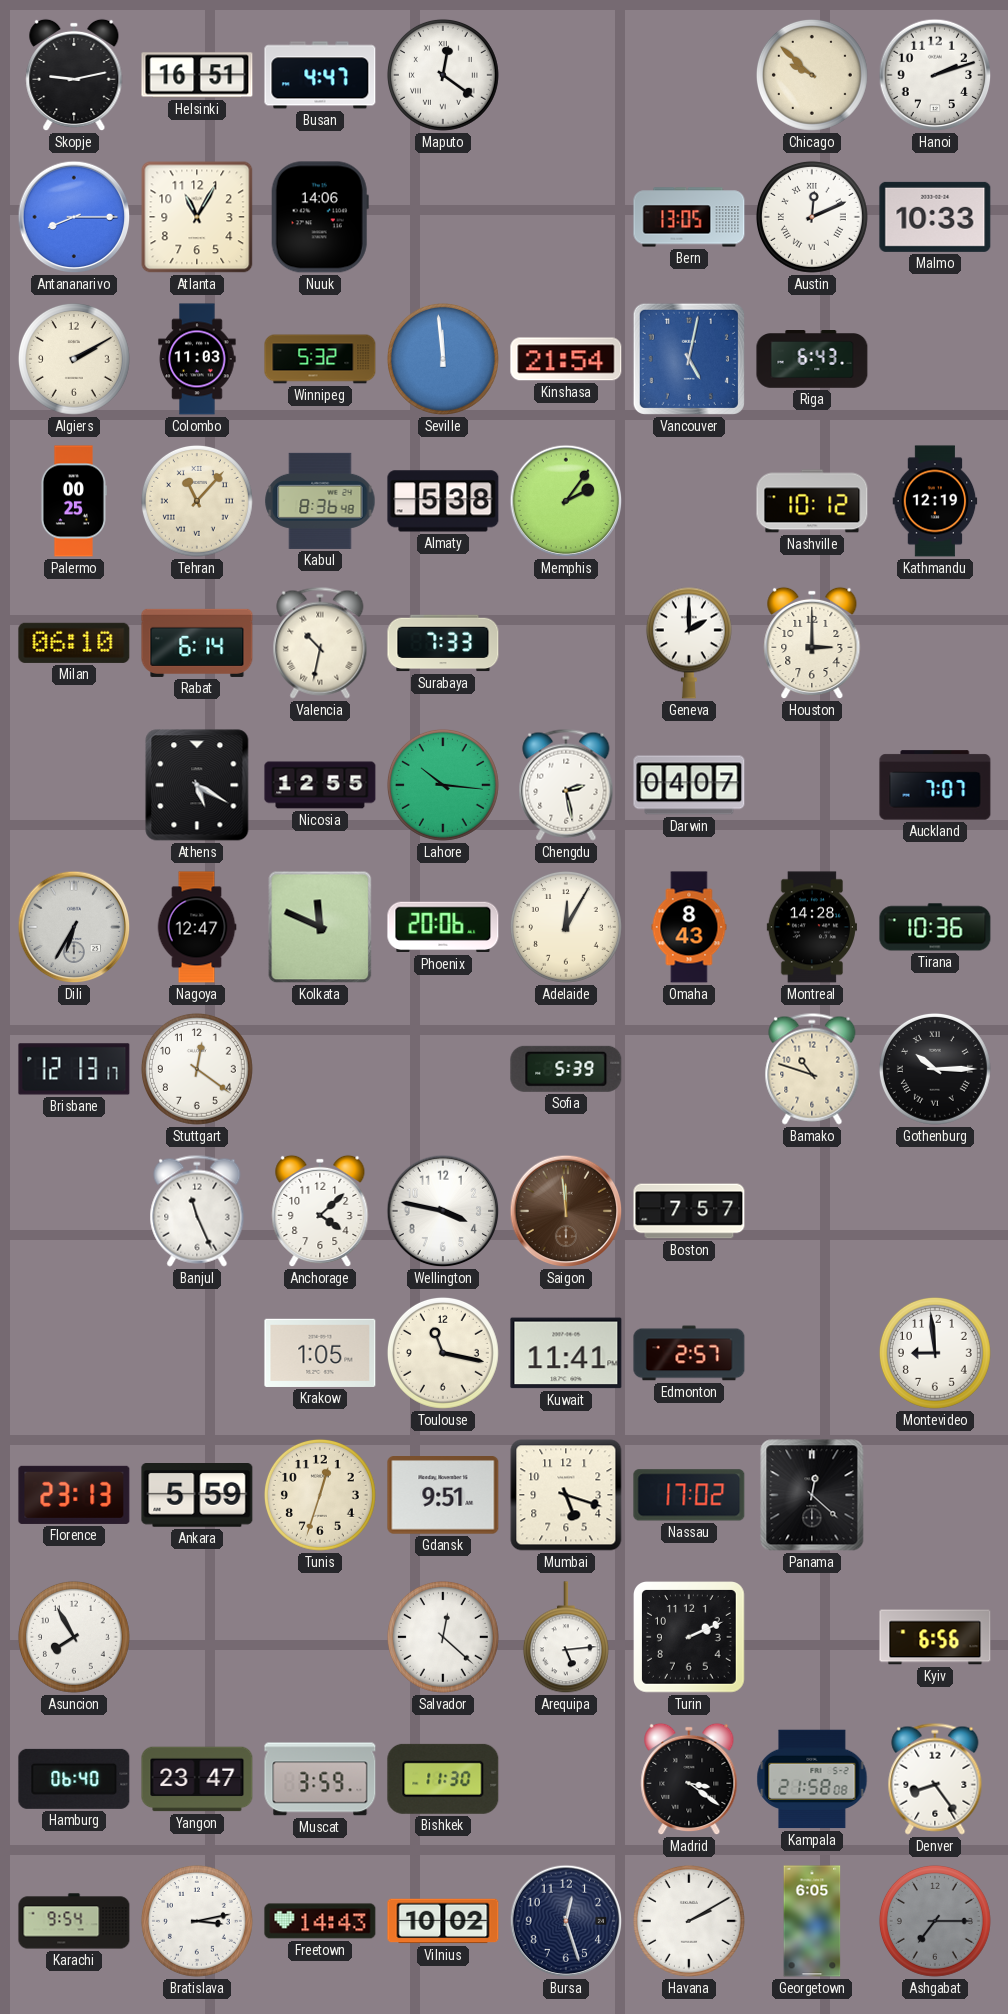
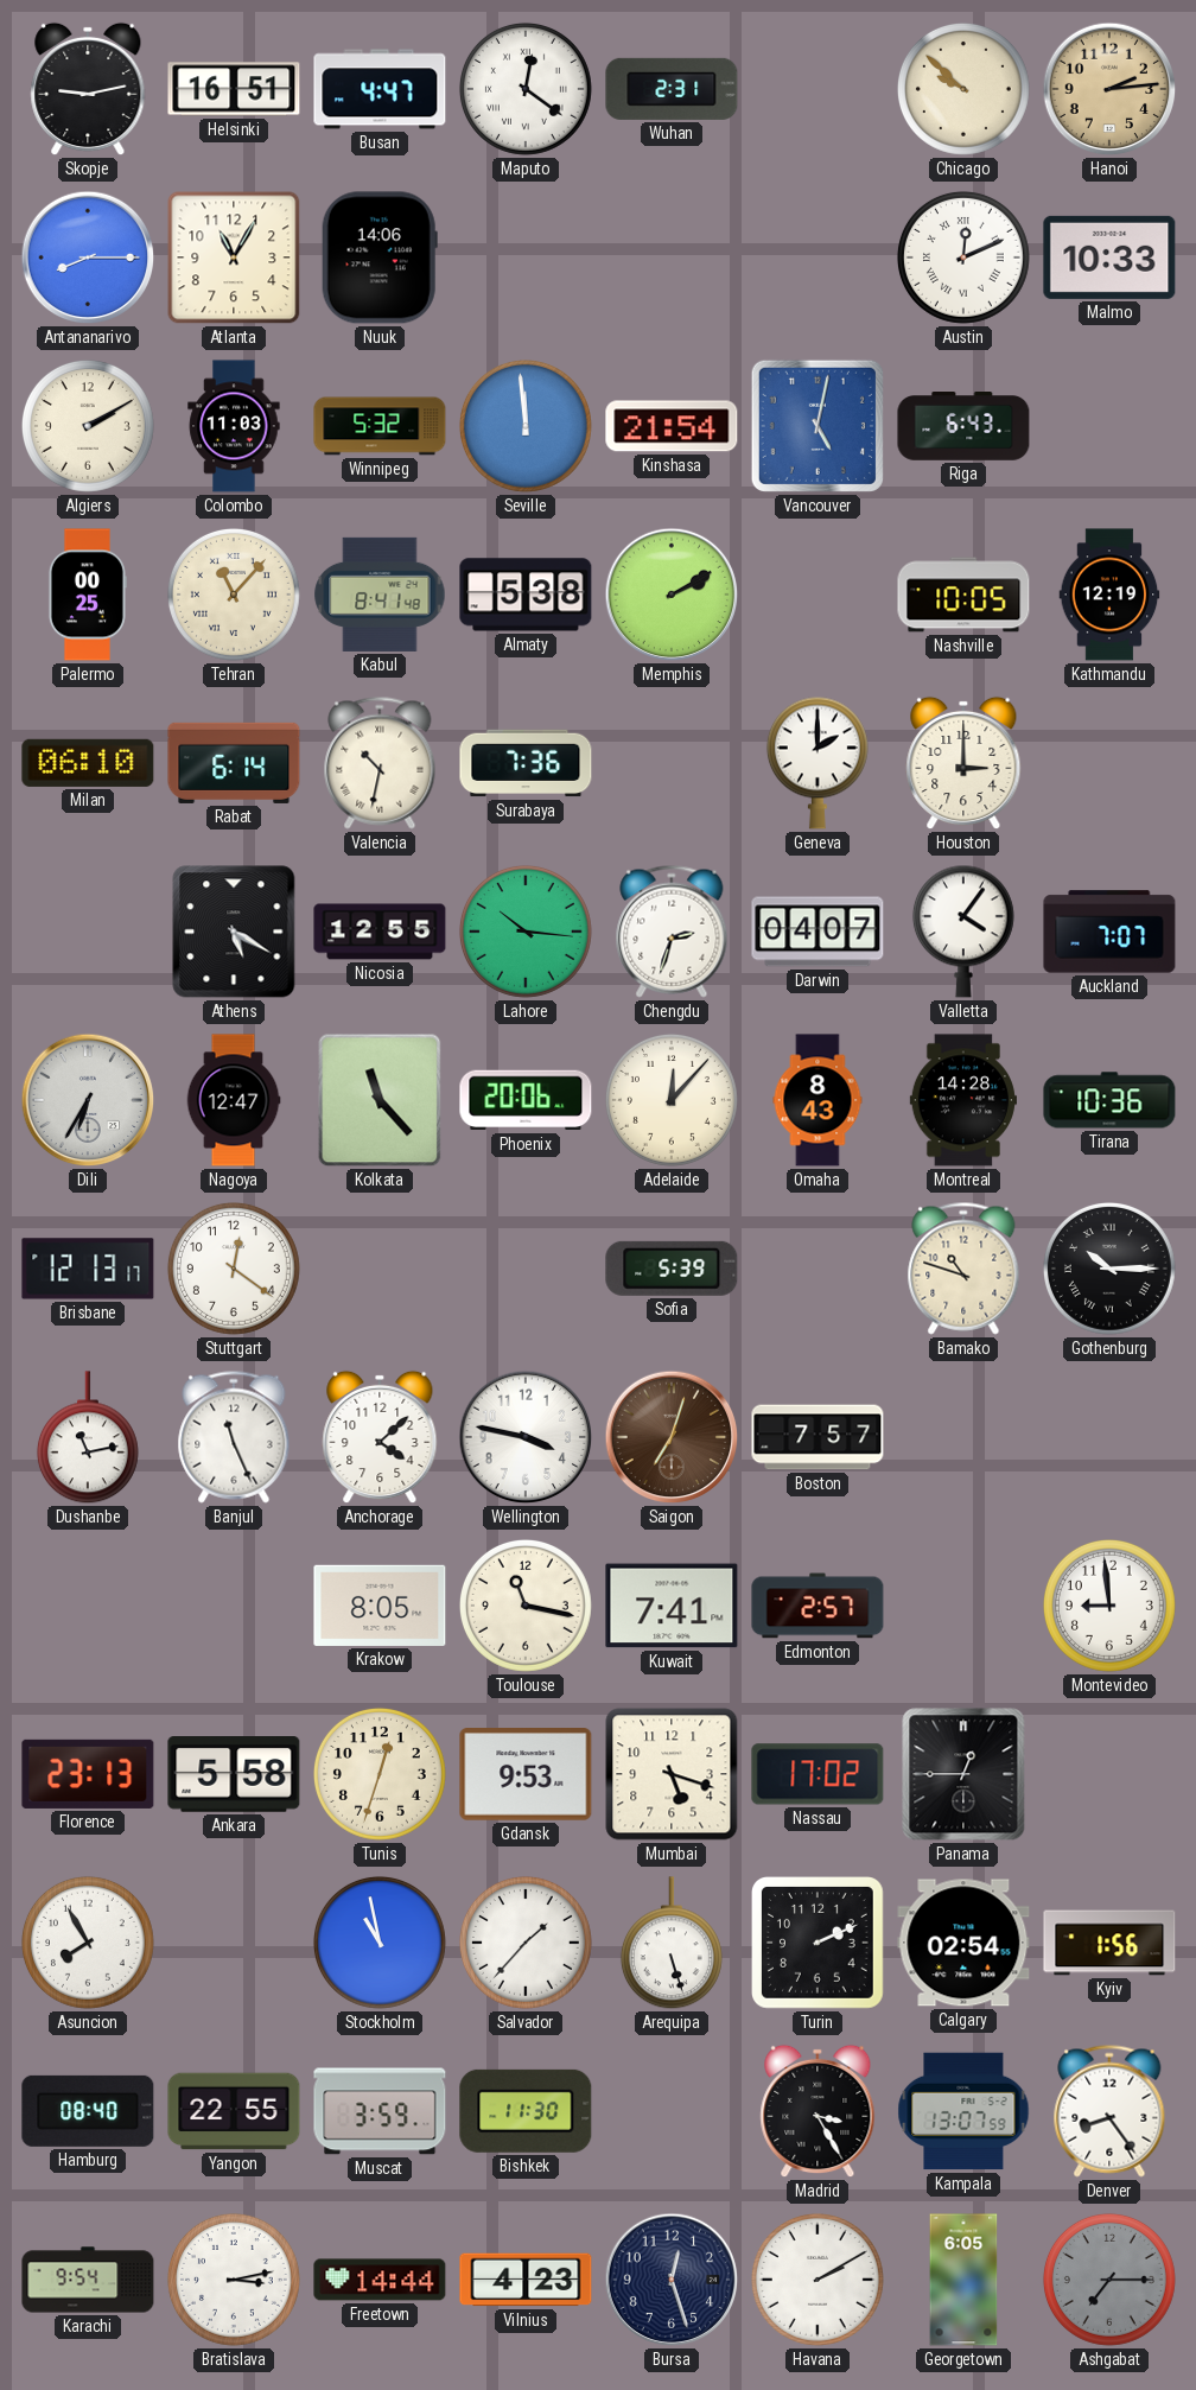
Wuhan: none -> 2:31 (672, 89)
Hanoi: 2:12 -> 2:14 (1109, 89)
Hanoi dial: white -> champagne (1109, 89)
Bern: 13:05 -> none (689, 217)
Kabul: 8:36 -> 8:41 (380, 595)
Memphis: 2:06 -> 2:10 (672, 595)
Nashville: 10:12 -> 10:05 (963, 595)
Surabaya: 7:33 -> 7:36 (526, 763)
Chengdu: 2:28 -> 2:33 (672, 932)
Valletta: none -> 4:06 (963, 932)
Kolkata: 11:49 -> 11:23 (380, 1100)
Adelaide: 12:05 -> 12:07 (672, 1100)
Dushanbe: none -> 11:13 (88, 1438)
Saigon: 11:59 -> 7:03 (672, 1437)
Krakow: 1:05 -> 8:05 (380, 1606)
Kuwait: 11:41 -> 7:41 (672, 1606)
Ankara: 5:59 -> 5:58 (234, 1775)
Gdansk: 9:51 -> 9:53 (526, 1774)
Panama: 12:22 -> 12:45 (963, 1774)
Stockholm: none -> 10:58 (380, 1943)
Salvador: 12:22 -> 1:37 (526, 1943)
Arequipa: 5:14 -> 5:27 (672, 1944)
Calgary: none -> 02:54 (963, 1943)
Kyiv: 6:56 -> 1:56 (1109, 1943)
Hamburg: 06:40 -> 08:40 (88, 2111)
Yangon: 23:47 -> 22:55 (234, 2111)
Madrid: 3:21 -> 3:25 (818, 2111)
Kampala: 21:58 -> 13:07 (963, 2111)
Freetown: 14:43 -> 14:44 (380, 2280)
Vilnius: 10:02 -> 4:23 (526, 2280)
